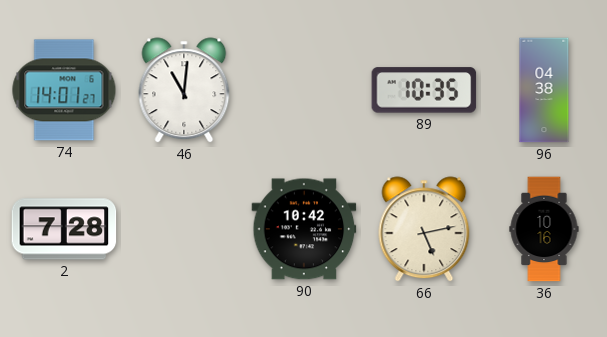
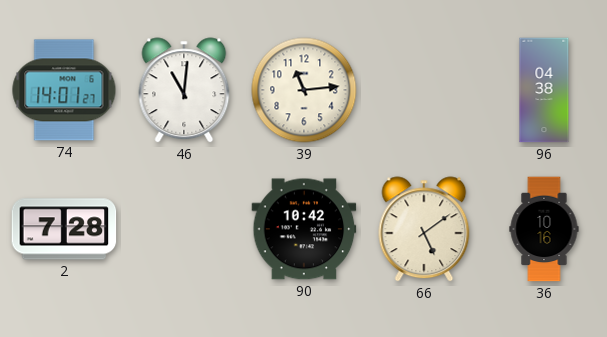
39: none -> 11:14 (304, 90)
89: 10:35 -> none (424, 90)
66: 5:13 -> 5:09 (424, 229)
